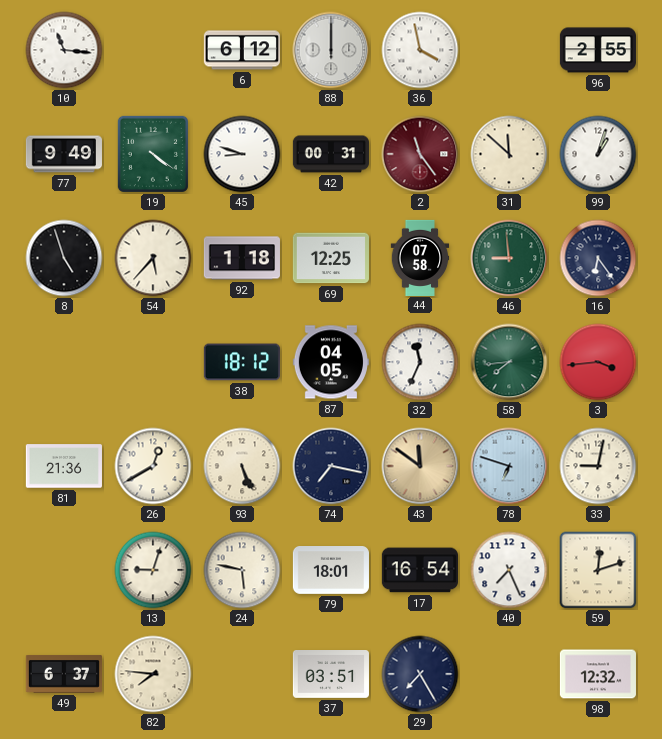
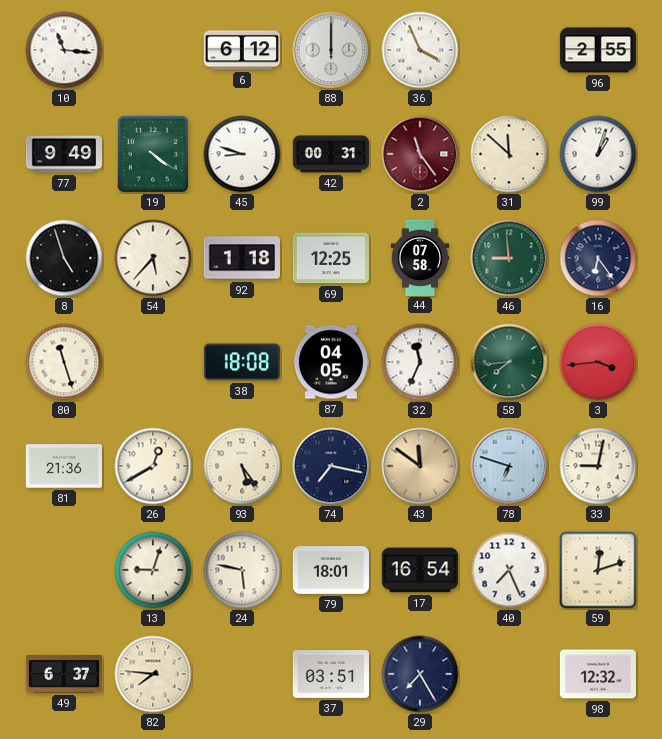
36: 3:58 -> 3:56 (420, 50)
80: none -> 11:27 (64, 362)
38: 18:12 -> 18:08 (242, 362)
93: 5:26 -> 5:24 (242, 466)
